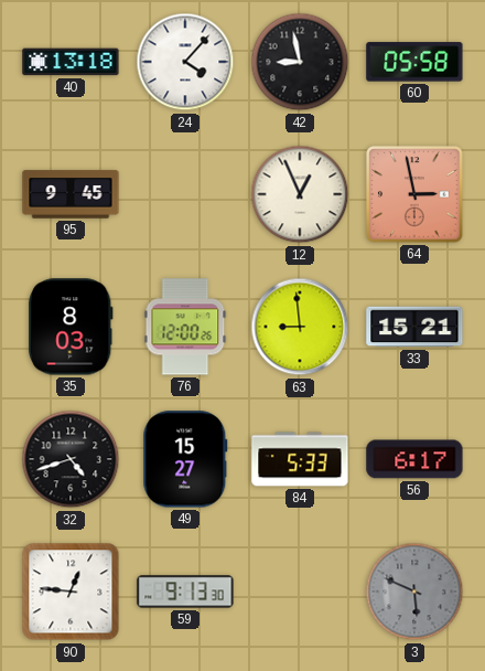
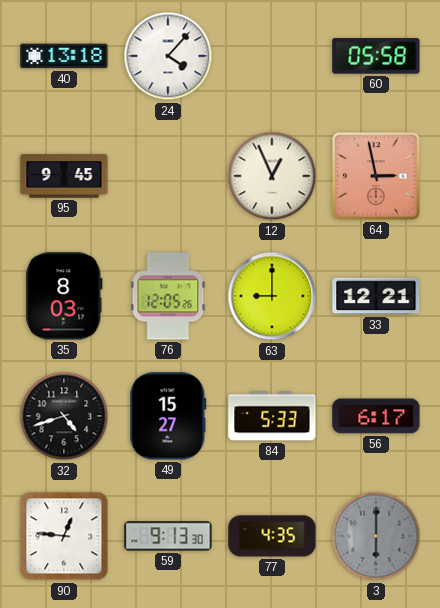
42: 8:58 -> none (300, 62)
76: 12:00 -> 12:05 (168, 296)
63: 8:59 -> 9:00 (272, 296)
33: 15:21 -> 12:21 (376, 296)
77: none -> 4:35 (272, 536)
3: 5:49 -> 6:00 (376, 536)
